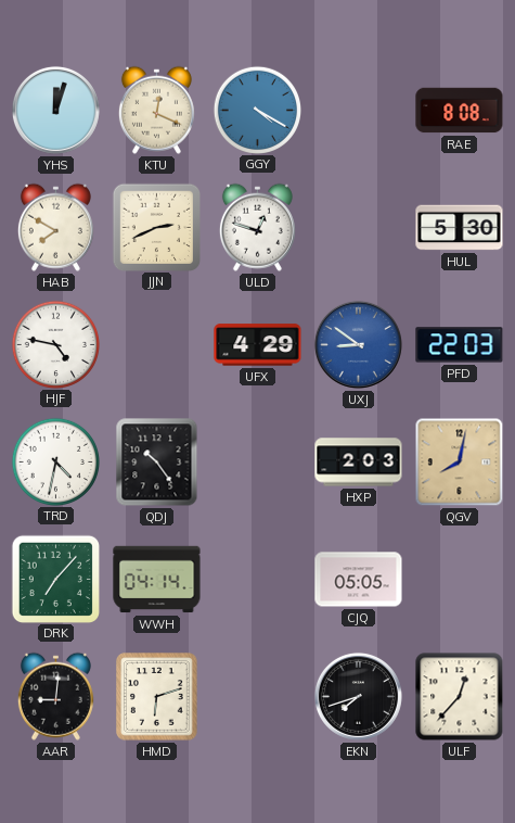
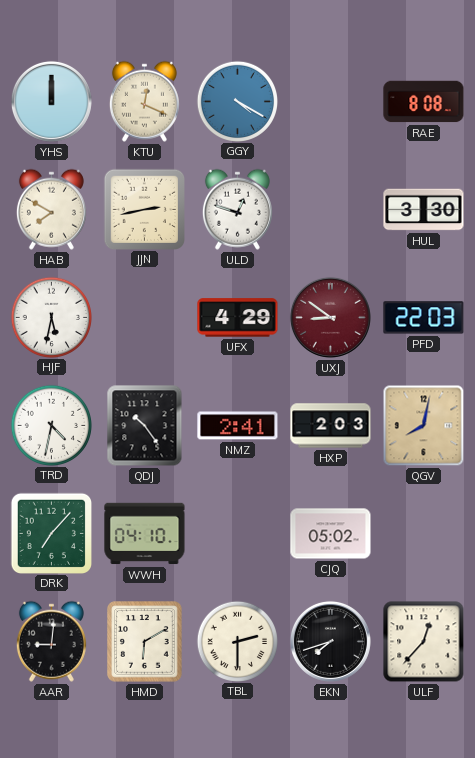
YHS: 12:03 -> 12:00 (51, 101)
JJN: 2:41 -> 2:43 (144, 209)
HUL: 5:30 -> 3:30 (424, 210)
HJF: 4:47 -> 5:32 (51, 317)
UXJ dial: blue -> burgundy (330, 317)
NMZ: none -> 2:41 (238, 426)
WWH: 04:14 -> 04:10 (145, 534)
CJQ: 05:05 -> 05:02 (331, 534)
HMD: 6:12 -> 6:10 (145, 642)
TBL: none -> 2:30 (237, 641)
